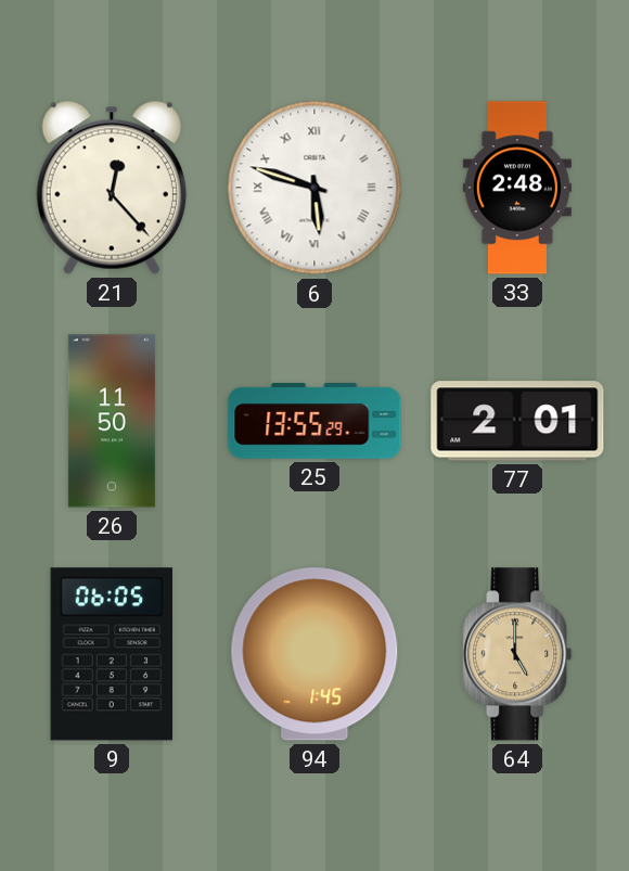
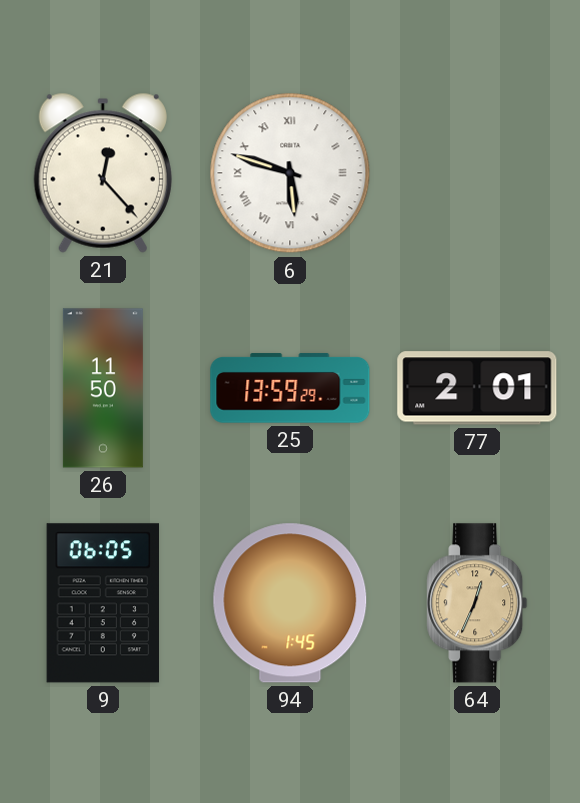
33: 2:48 -> none (517, 188)
25: 13:55 -> 13:59 (290, 388)
64: 5:00 -> 12:34 (477, 603)
